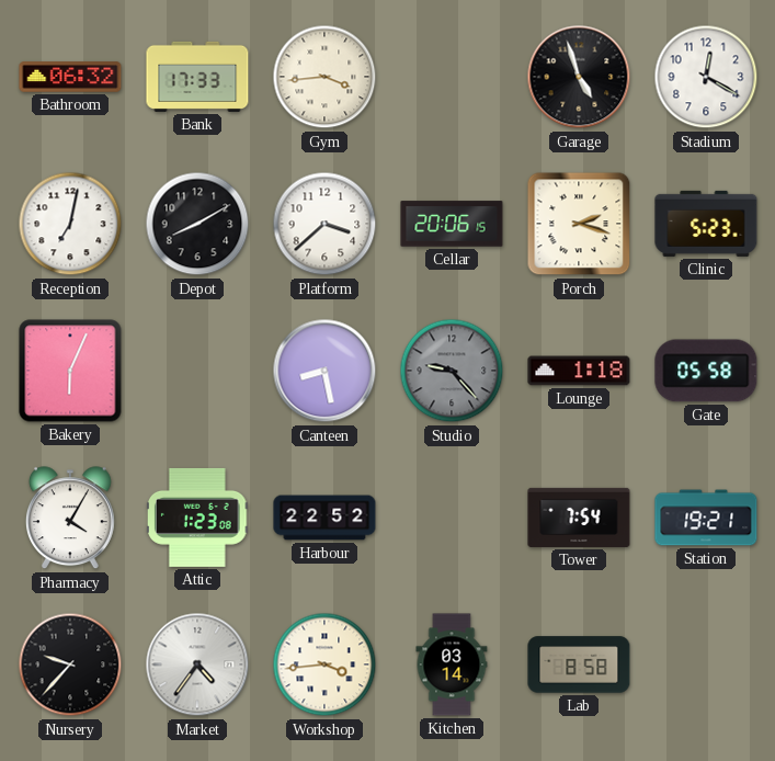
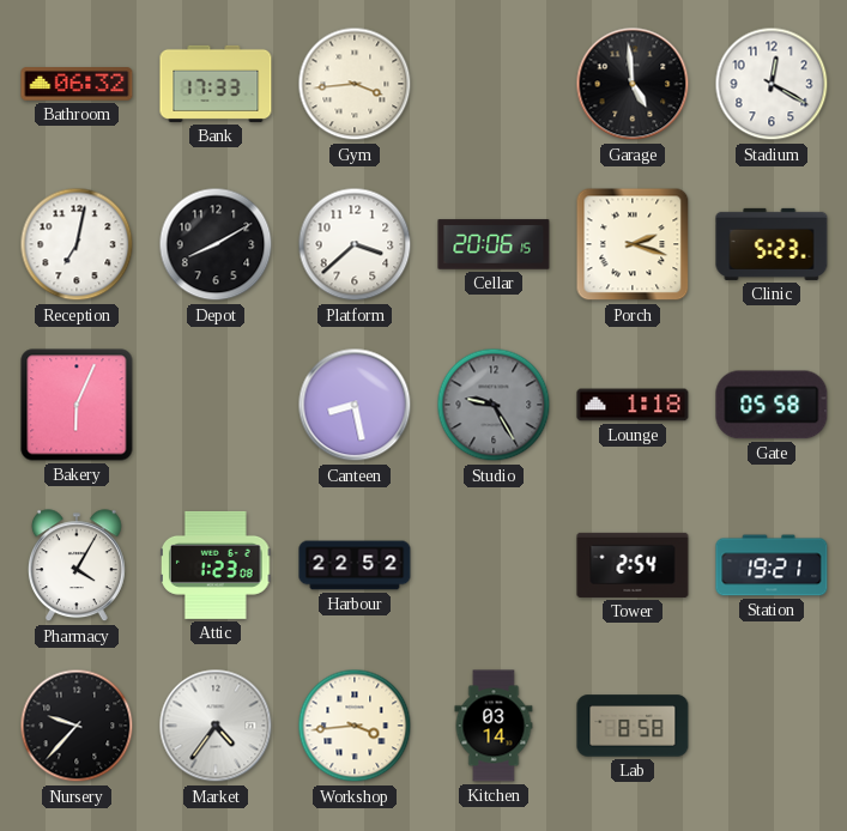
Garage: 4:57 -> 4:59 (633, 84)
Studio: 9:23 -> 9:25 (494, 405)
Tower: 7:54 -> 2:54 (633, 565)
